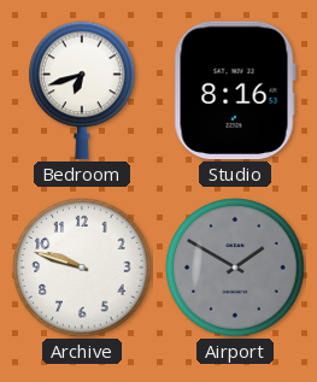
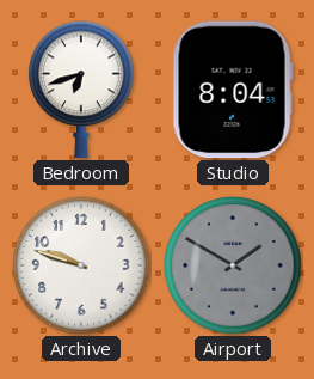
Studio: 8:16 -> 8:04 (233, 90)
